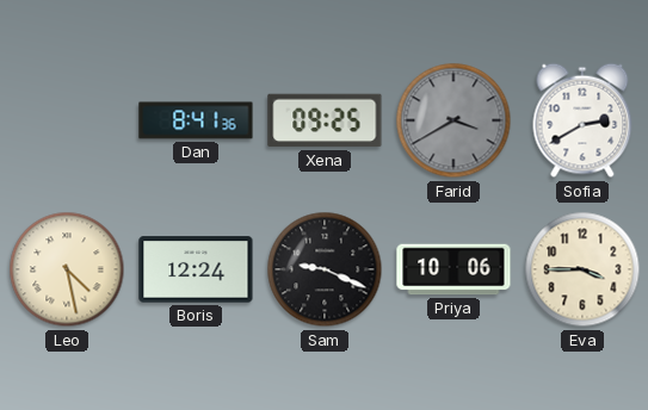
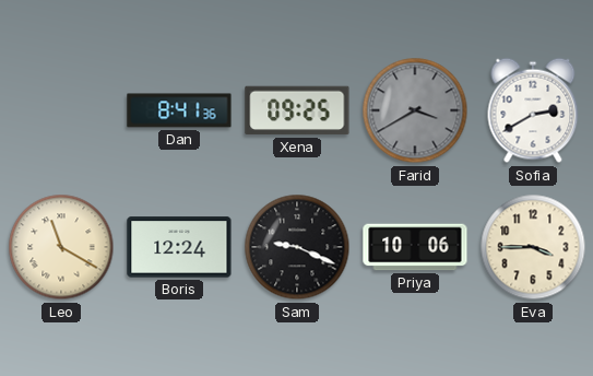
Leo: 4:28 -> 11:20 (61, 247)
